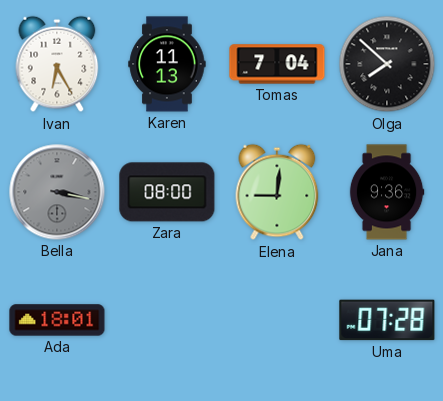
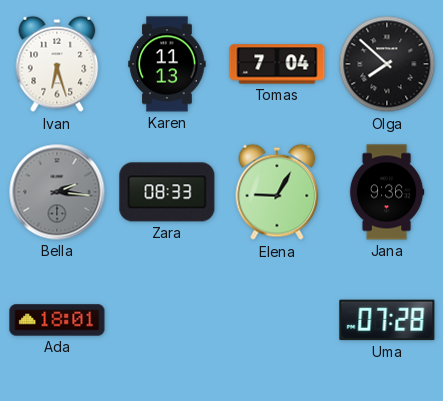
Ivan: 6:25 -> 6:27 (57, 64)
Bella: 3:17 -> 2:16 (57, 192)
Zara: 08:00 -> 08:33 (167, 192)
Elena: 9:01 -> 9:05 (277, 192)
